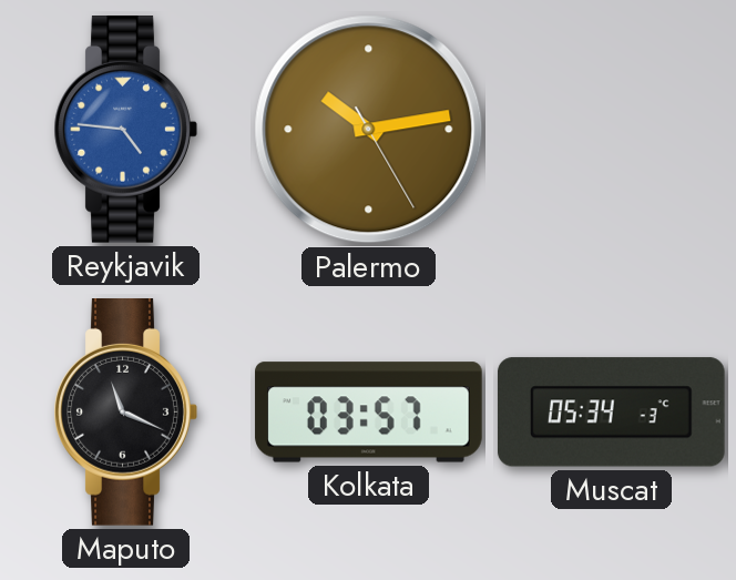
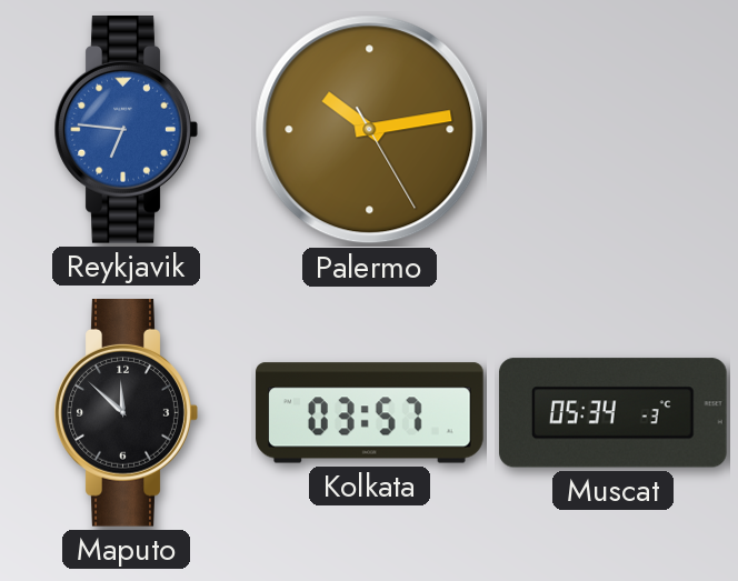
Reykjavik: 4:46 -> 6:46 (126, 130)
Maputo: 11:19 -> 11:52 (126, 413)
